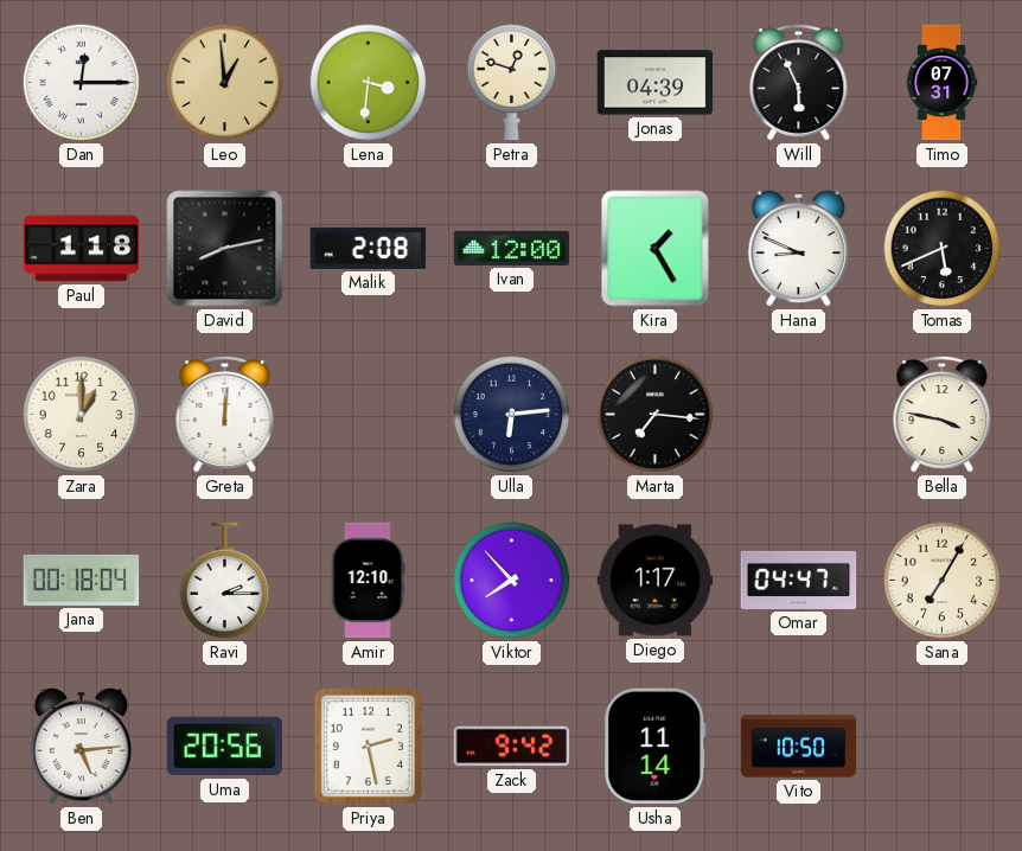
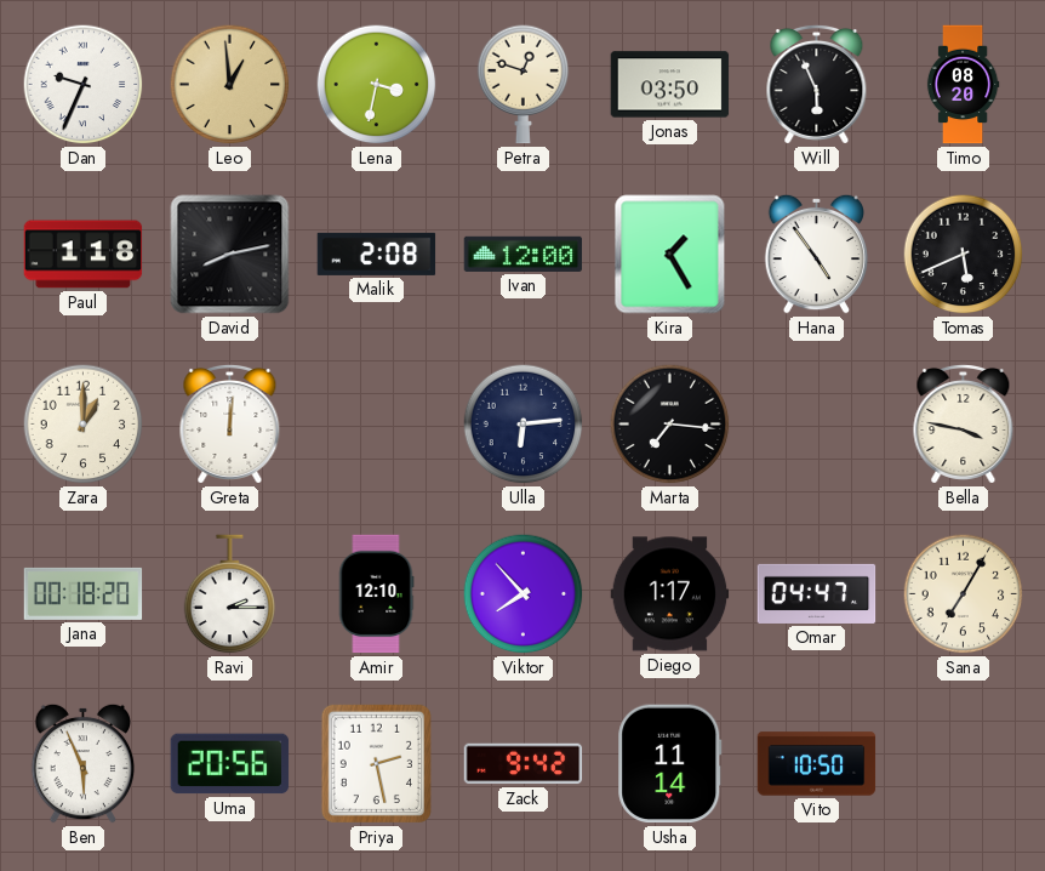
Dan: 12:15 -> 9:34 (84, 85)
Lena: 3:31 -> 3:32 (377, 85)
Jonas: 04:39 -> 03:50 (670, 85)
Timo: 07:31 -> 08:20 (963, 85)
Hana: 8:49 -> 4:54 (817, 254)
Jana: 00:18:04 -> 00:18:20 (84, 593)
Ben: 5:14 -> 5:56 (84, 763)
